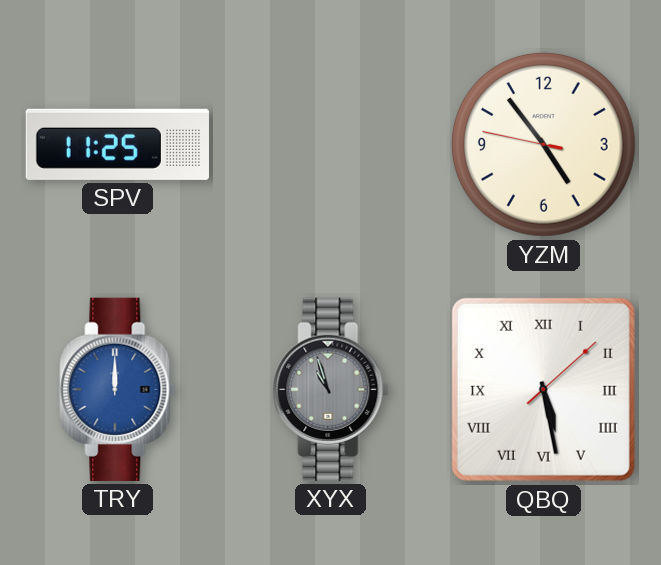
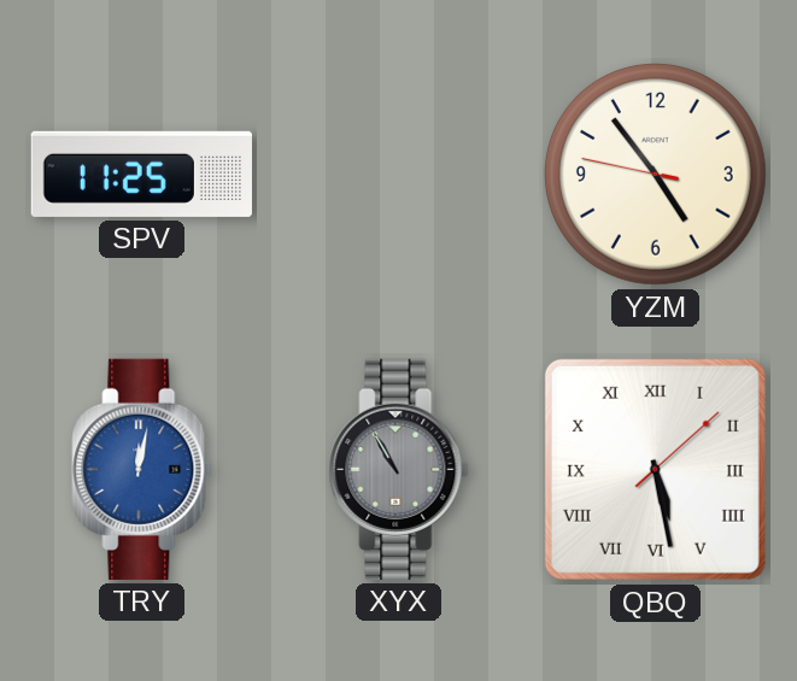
TRY: 12:00 -> 12:02 (142, 469)
XYX: 10:57 -> 10:55 (399, 469)
